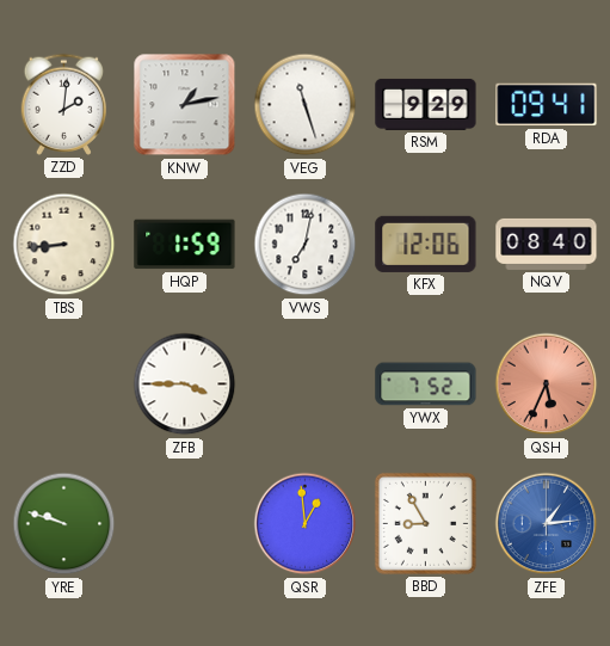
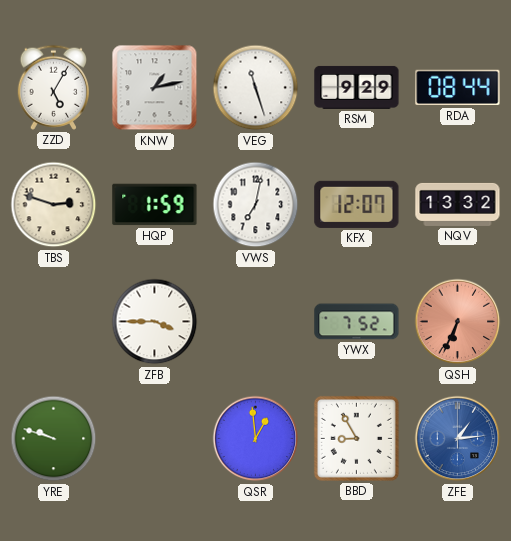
ZZD: 2:01 -> 5:05 (53, 87)
RDA: 09:41 -> 08:44 (458, 88)
TBS: 8:44 -> 2:48 (54, 205)
KFX: 12:06 -> 12:07 (357, 204)
NQV: 08:40 -> 13:32 (458, 204)
QSH: 5:34 -> 6:34 (458, 322)
